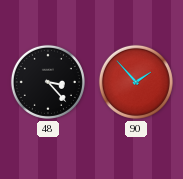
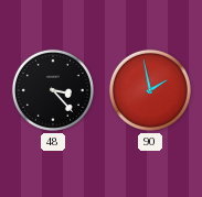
90: 1:53 -> 1:58 (150, 90)
